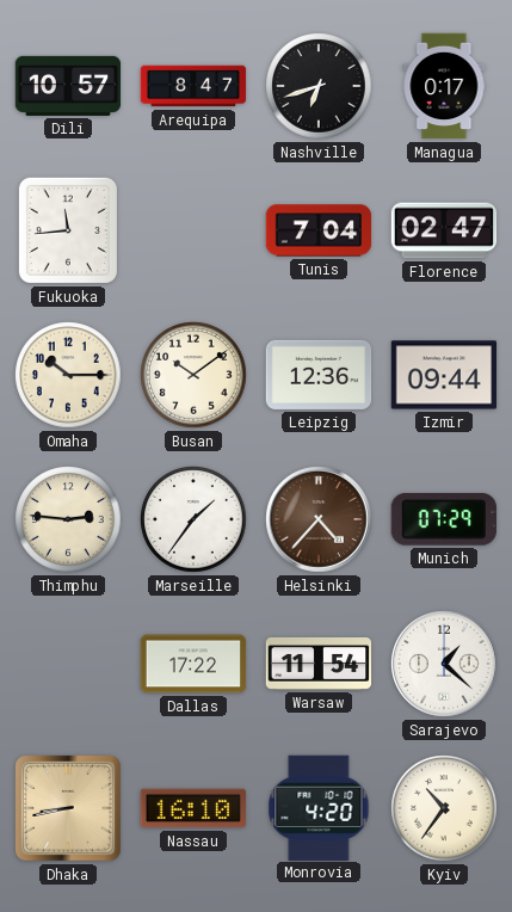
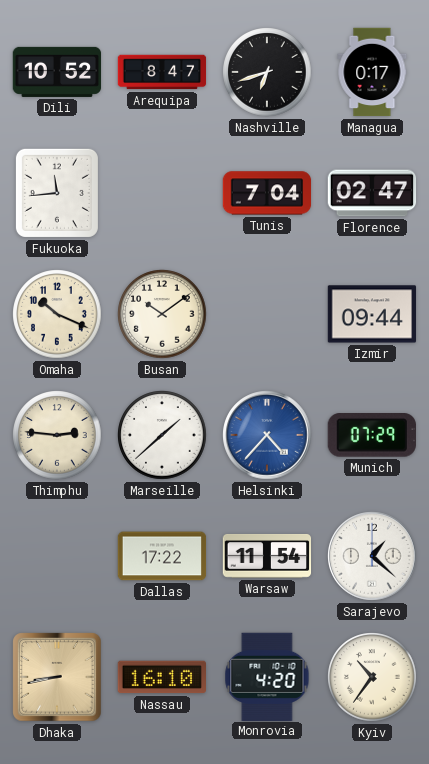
Dili: 10:57 -> 10:52 (57, 72)
Omaha: 10:15 -> 10:19 (57, 314)
Leipzig: 12:36 -> none (319, 375)
Marseille: 1:36 -> 1:38 (162, 435)
Helsinki dial: brown -> blue (267, 435)
